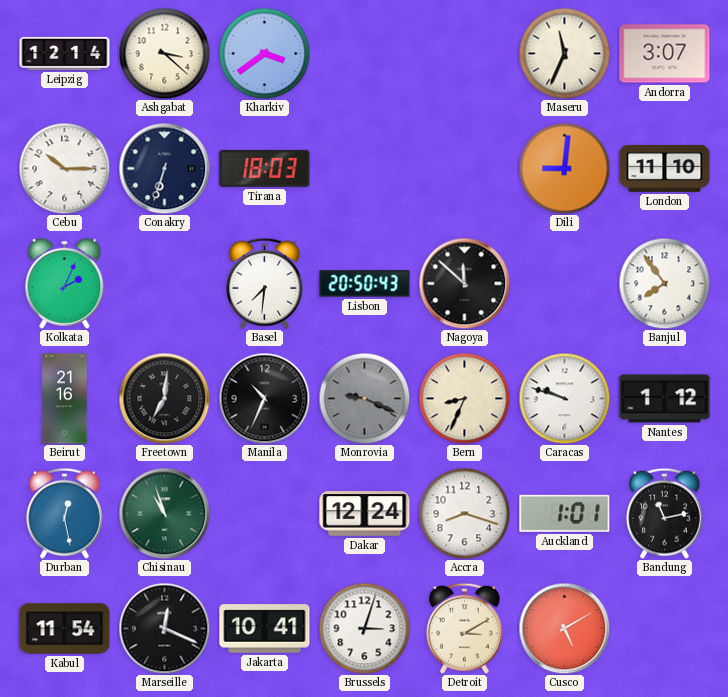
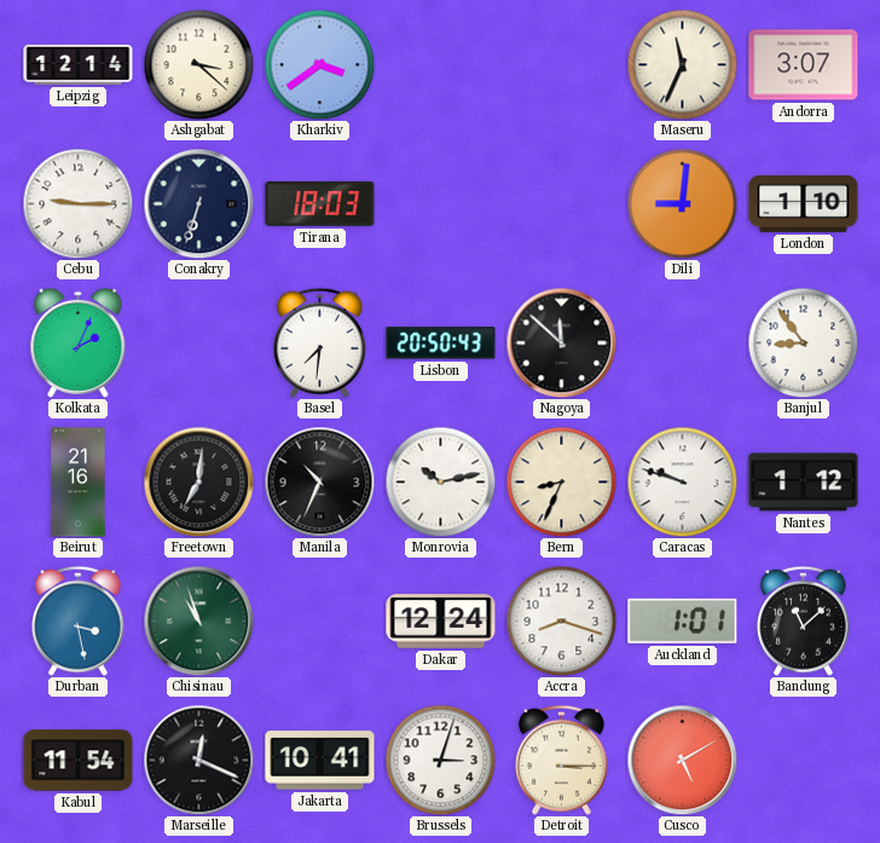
Cebu: 10:15 -> 9:15 (77, 203)
London: 11:10 -> 1:10 (804, 203)
Banjul: 7:54 -> 8:54 (803, 342)
Monrovia: 9:19 -> 10:13 (440, 481)
Monrovia dial: grey -> white (440, 481)
Durban: 12:28 -> 3:28 (77, 620)
Bandung: 11:13 -> 11:08 (803, 620)
Detroit: 3:10 -> 3:15 (561, 760)
